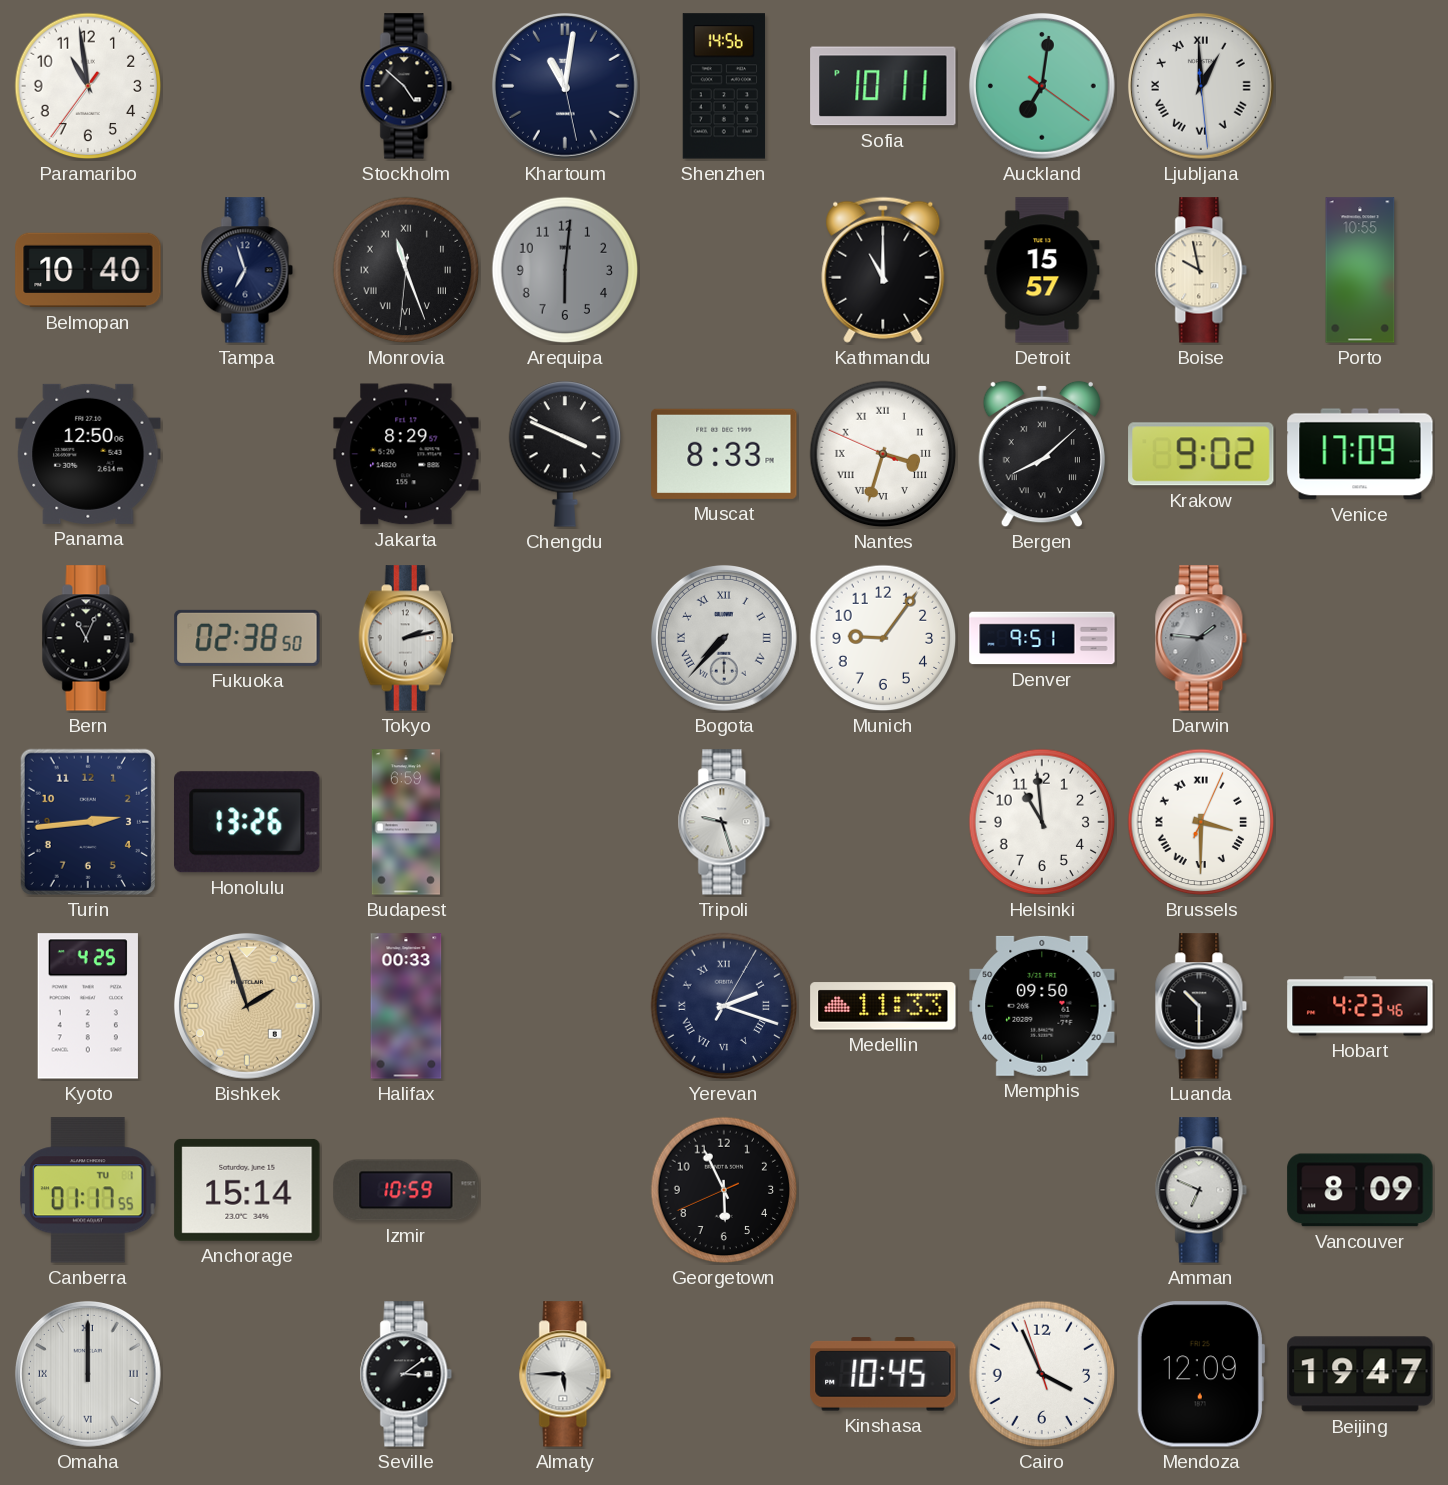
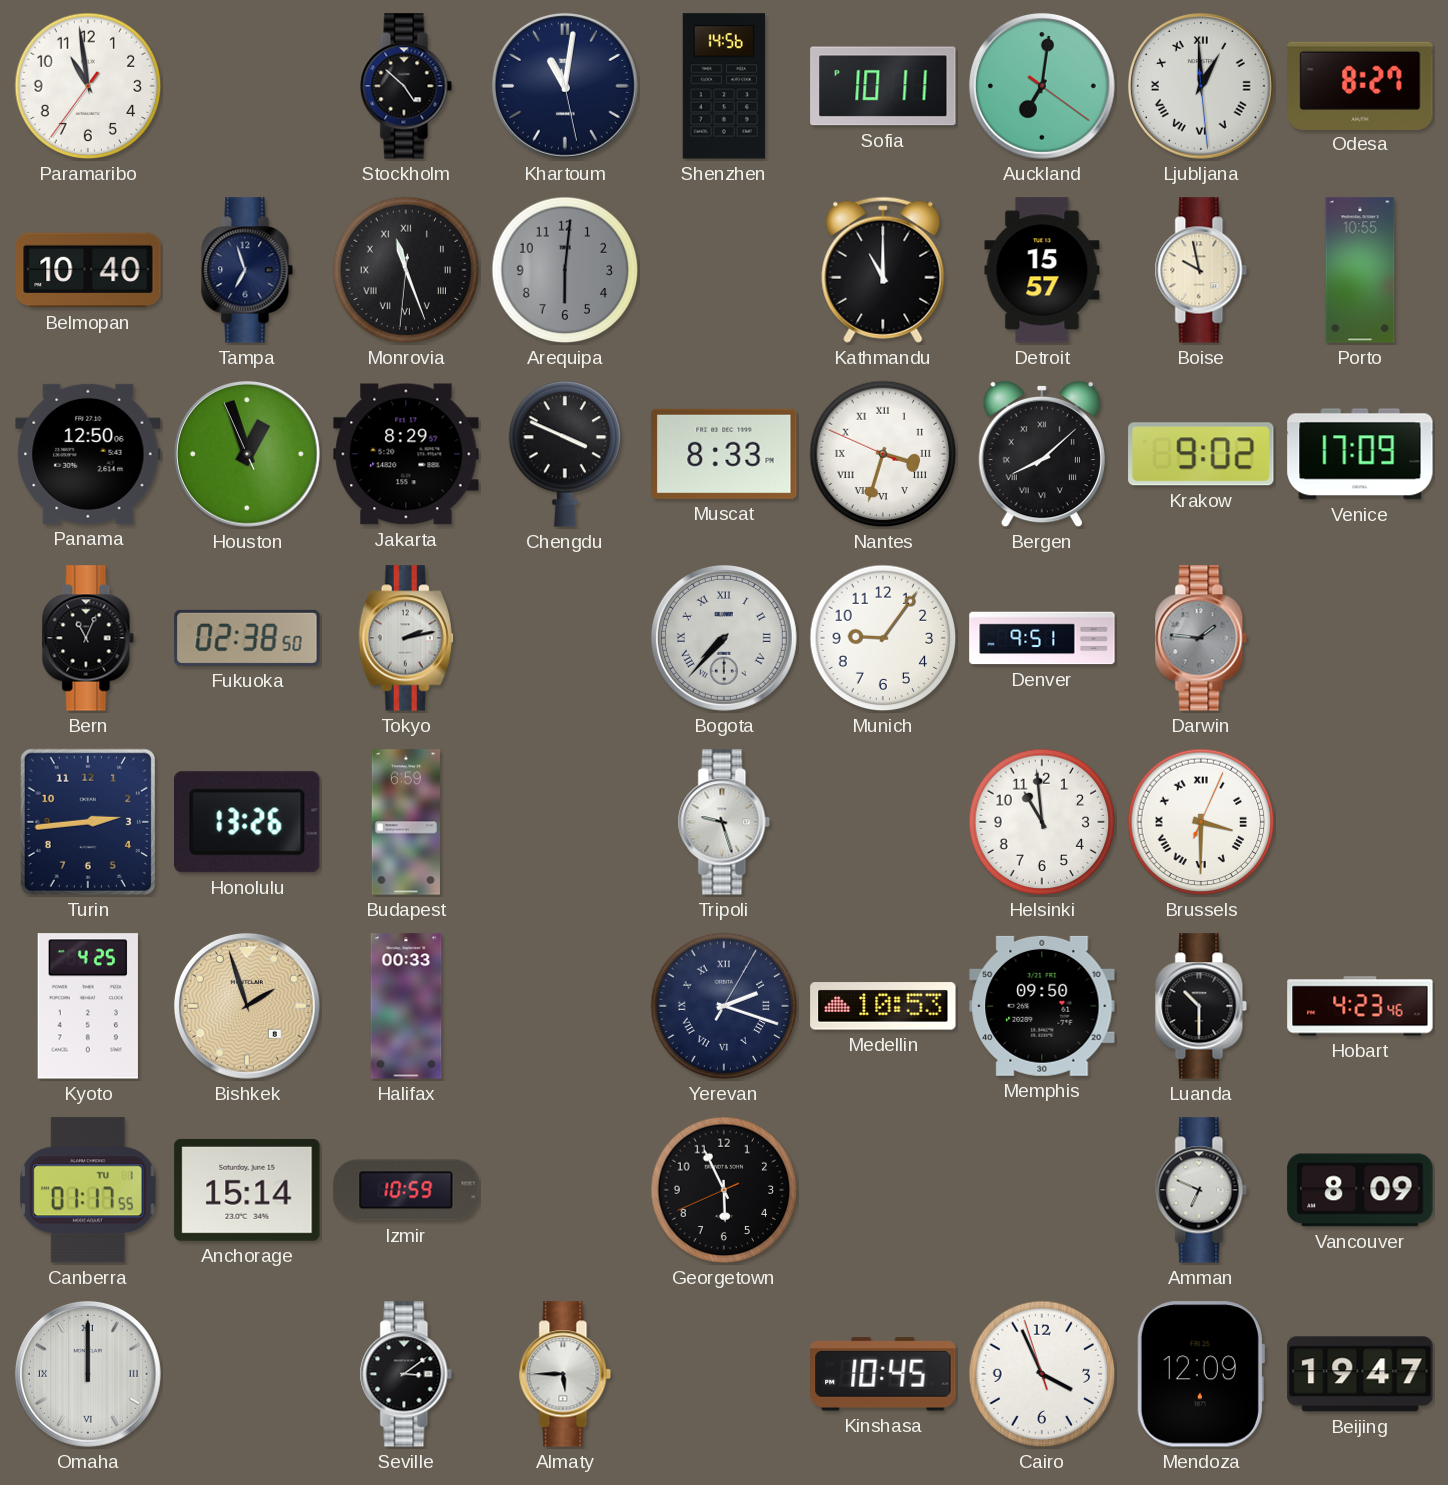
Odesa: none -> 8:27 (1360, 85)
Houston: none -> 12:56 (247, 454)
Medellin: 11:33 -> 10:53 (883, 1006)
